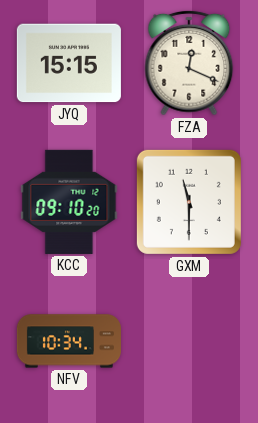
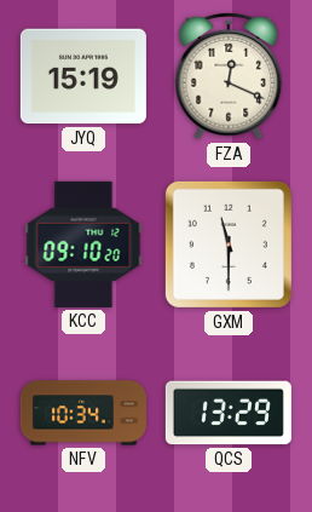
JYQ: 15:15 -> 15:19 (83, 76)
QCS: none -> 13:29 (229, 413)
